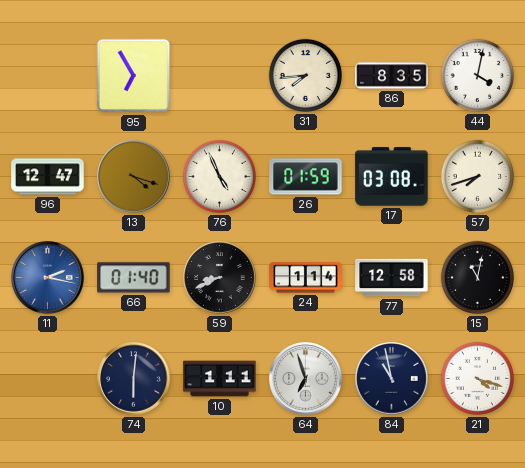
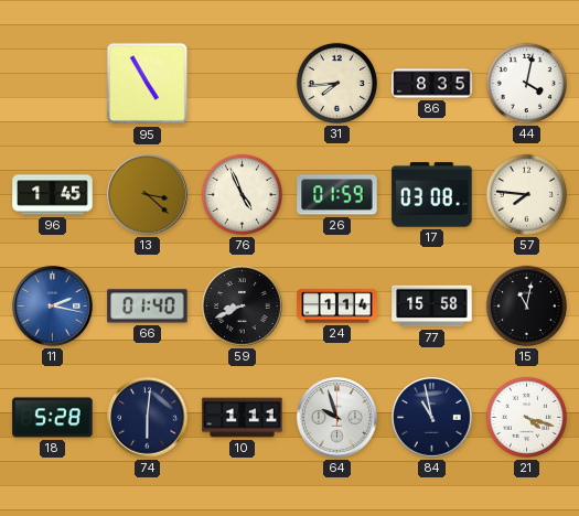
95: 6:55 -> 4:55 (148, 84)
96: 12:47 -> 1:45 (53, 195)
13: 4:18 -> 3:22 (148, 195)
57: 7:42 -> 7:46 (526, 194)
77: 12:58 -> 15:58 (432, 307)
18: none -> 5:28 (53, 418)
64: 6:57 -> 9:57 (337, 418)
